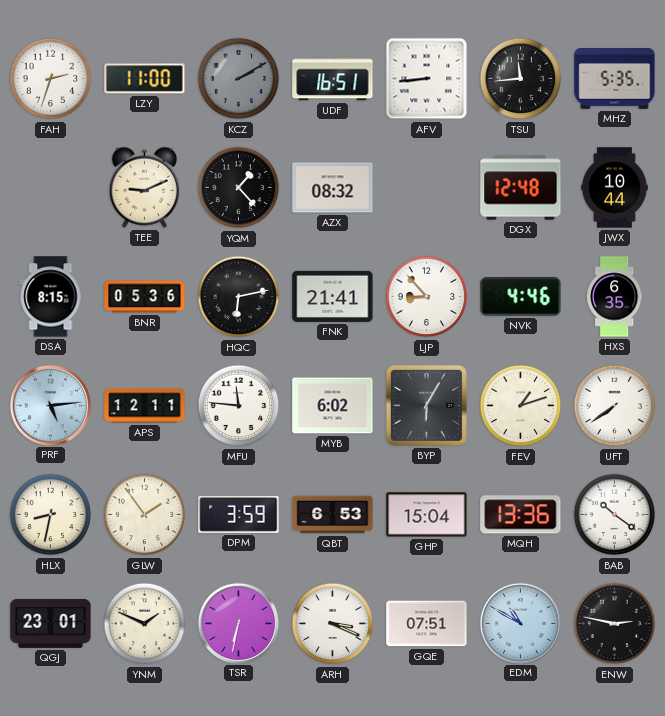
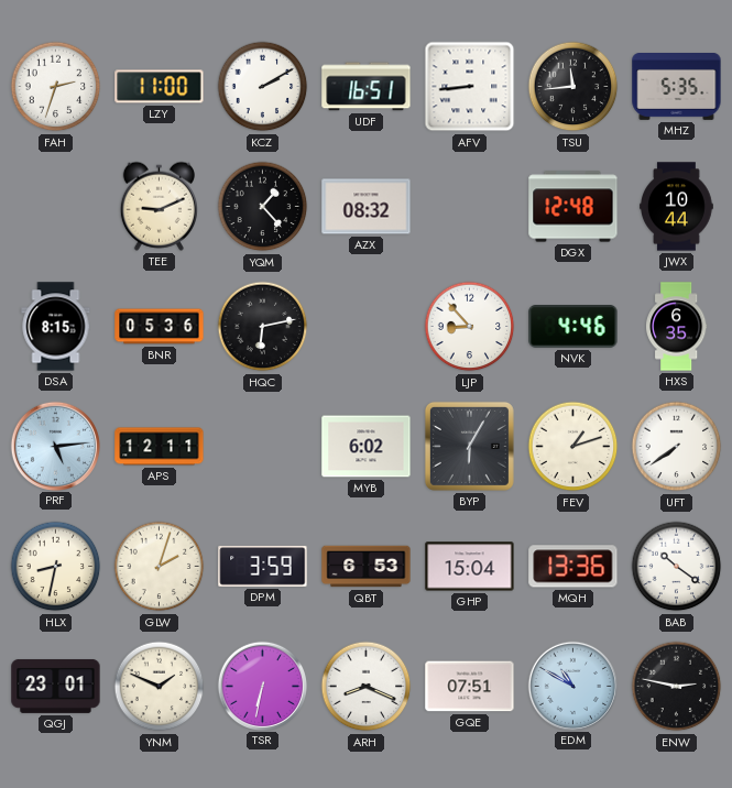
KCZ dial: grey -> white (263, 87)
FNK: 21:41 -> none (333, 296)
MFU: 11:46 -> none (239, 406)
GLW: 1:54 -> 2:03 (160, 567)
ARH: 3:19 -> 8:19 (367, 687)
